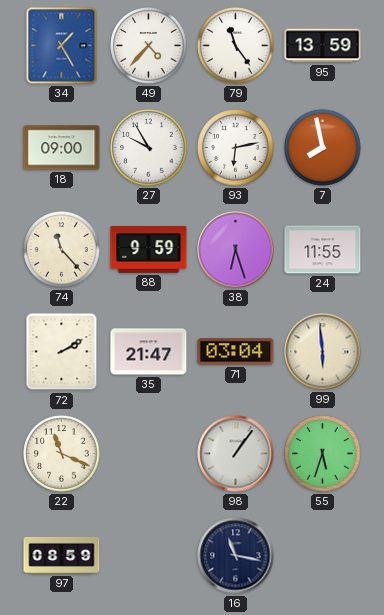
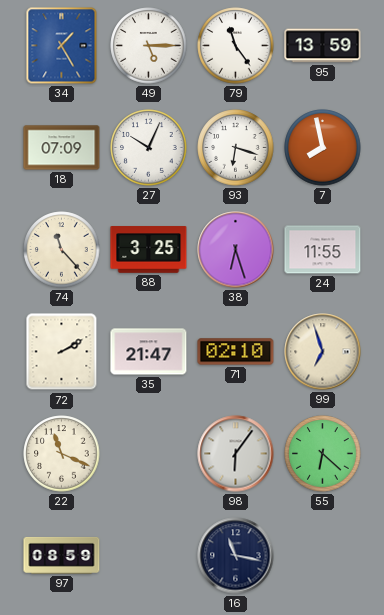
49: 4:37 -> 5:15 (149, 46)
18: 09:00 -> 07:09 (62, 148)
27: 9:55 -> 10:04 (149, 148)
93: 6:13 -> 6:18 (236, 148)
88: 9:59 -> 3:25 (149, 250)
71: 03:04 -> 02:10 (236, 352)
99: 5:59 -> 6:57 (323, 352)
98: 1:06 -> 6:06 (236, 454)
55: 5:33 -> 6:22 (323, 454)
